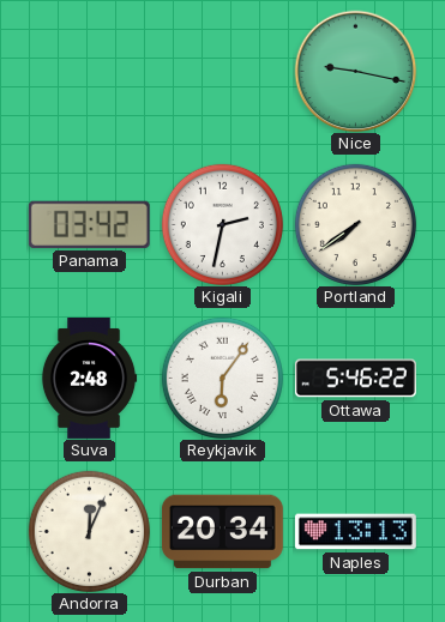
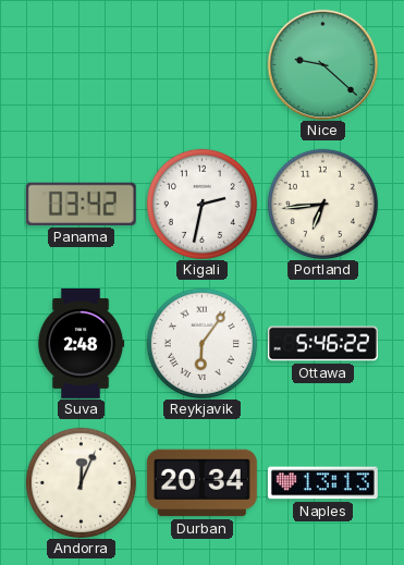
Nice: 9:17 -> 9:22 (322, 64)
Portland: 7:39 -> 6:44 (322, 204)
